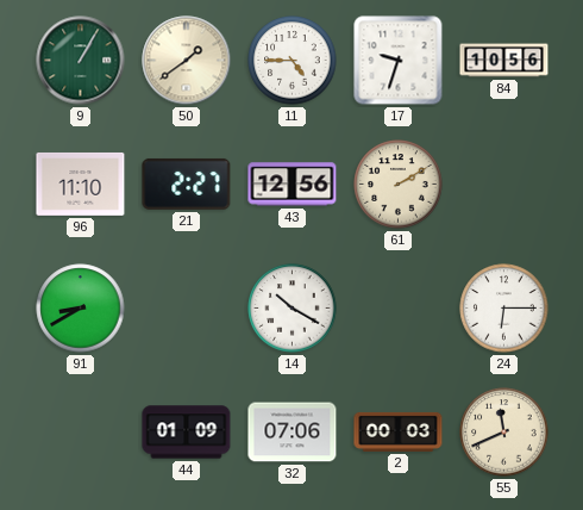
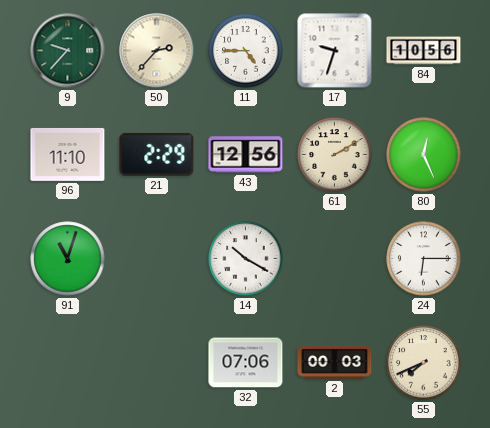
9: 1:05 -> 9:37 (68, 51)
50: 1:39 -> 2:37 (157, 51)
21: 2:27 -> 2:29 (157, 154)
80: none -> 12:26 (424, 155)
91: 8:40 -> 11:03 (68, 259)
44: 01:09 -> none (187, 433)
55: 11:41 -> 7:41 (424, 363)
